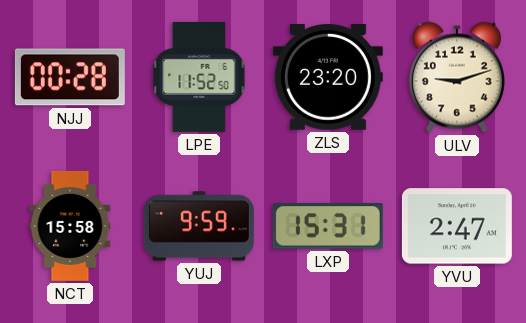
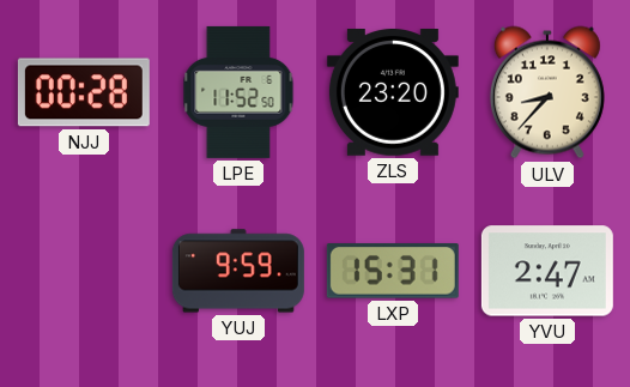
ULV: 9:12 -> 8:37 (547, 92)
NCT: 15:58 -> none (70, 226)
